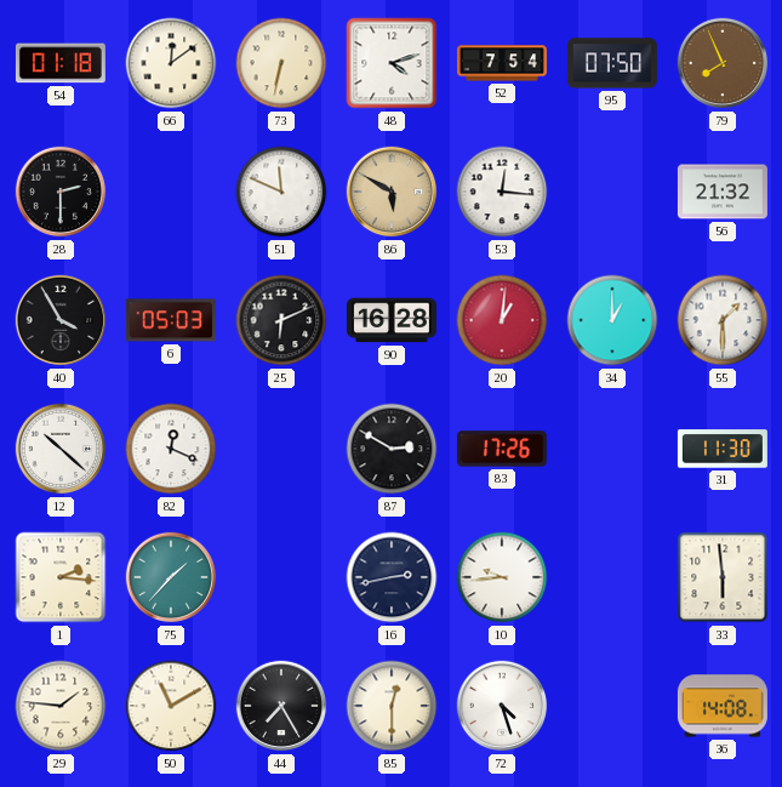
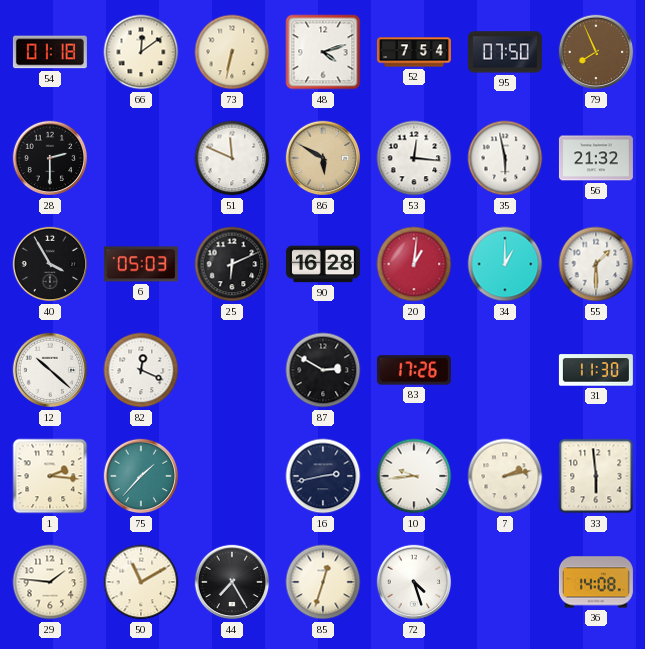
35: none -> 5:58 (505, 158)
7: none -> 2:13 (505, 476)
85: 12:30 -> 12:33 (323, 582)
